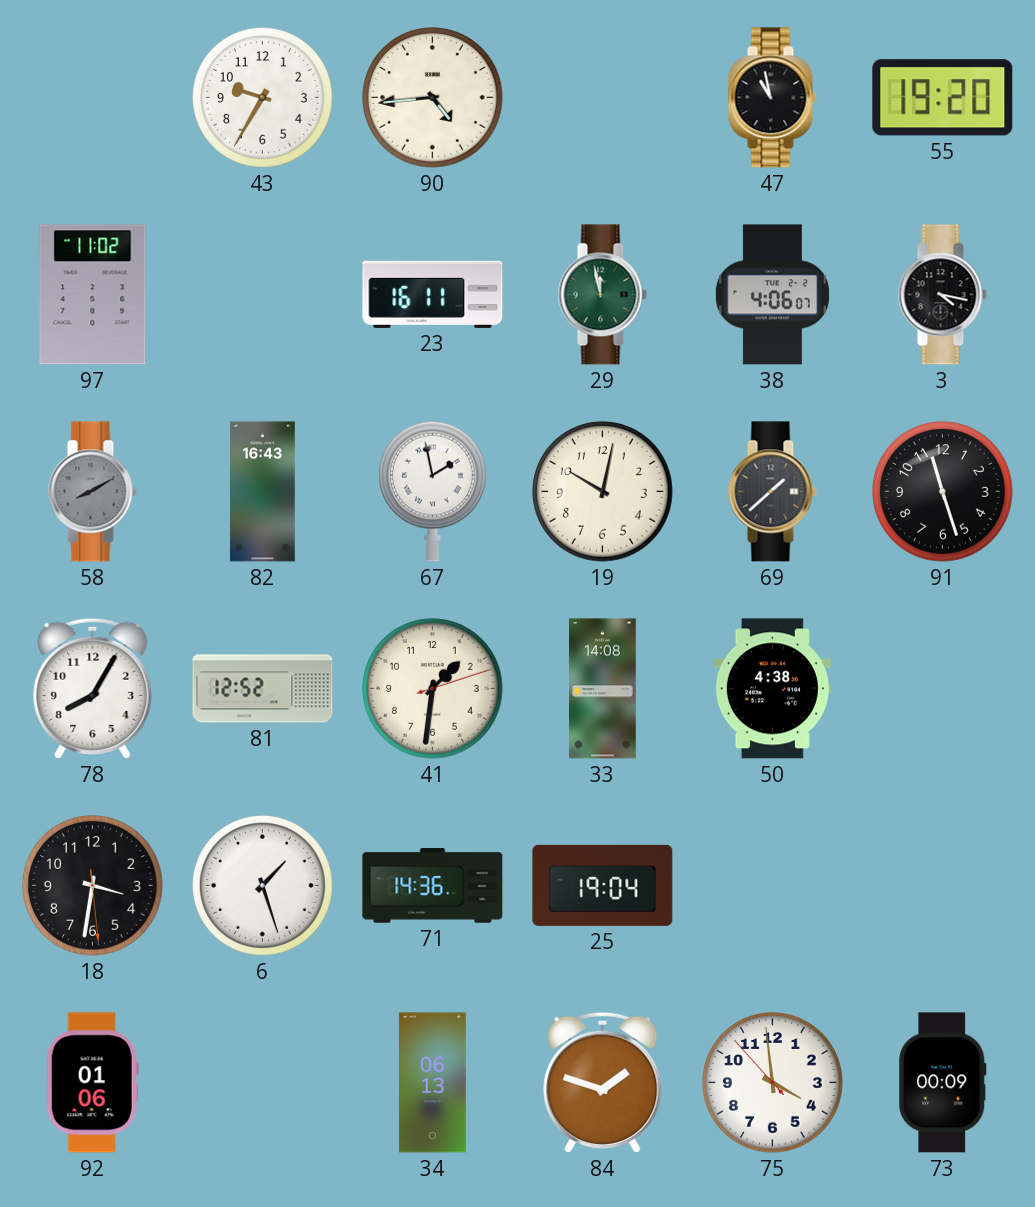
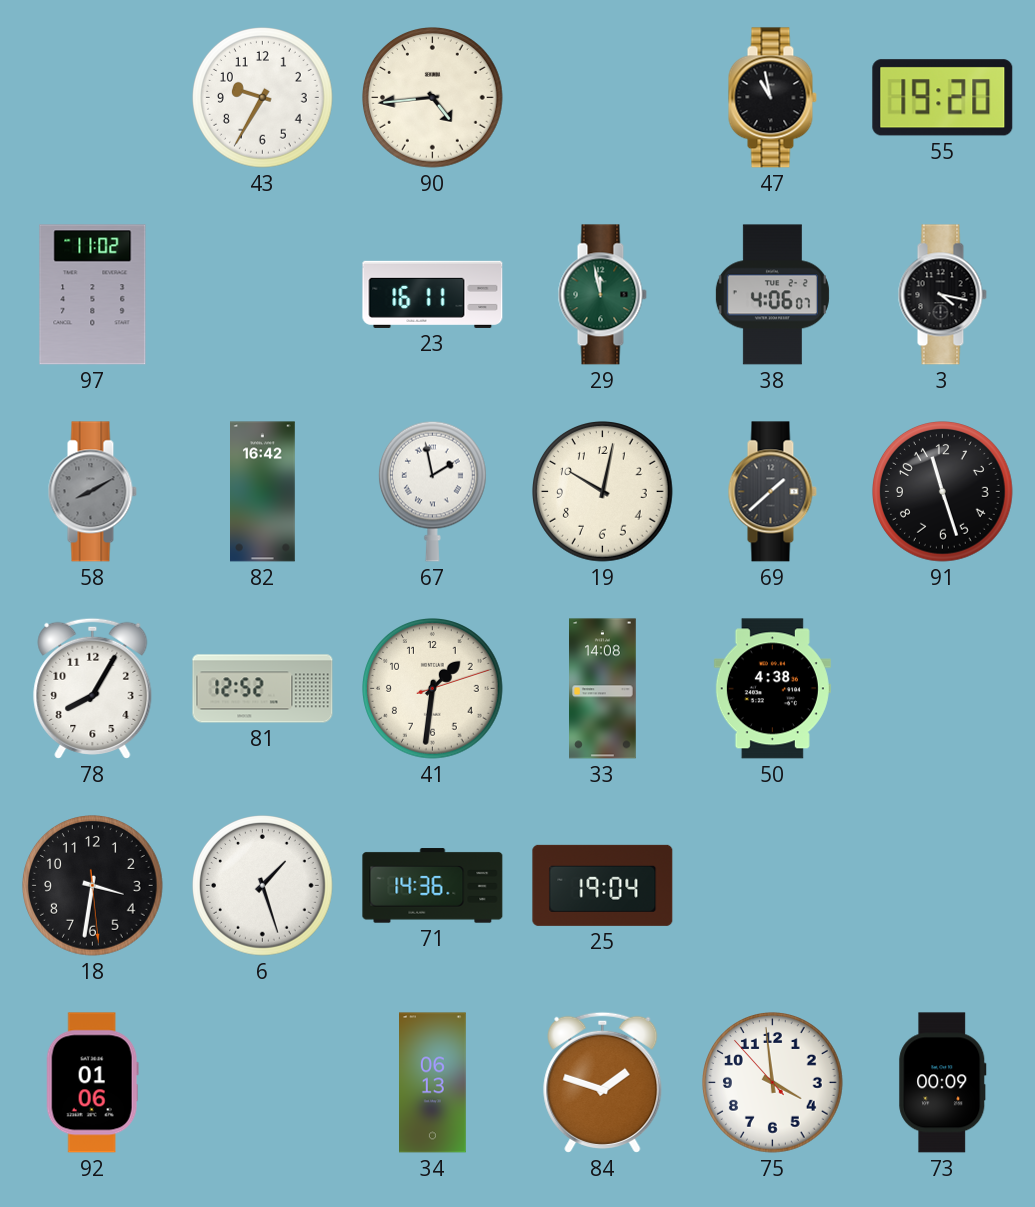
82: 16:43 -> 16:42 (263, 492)
